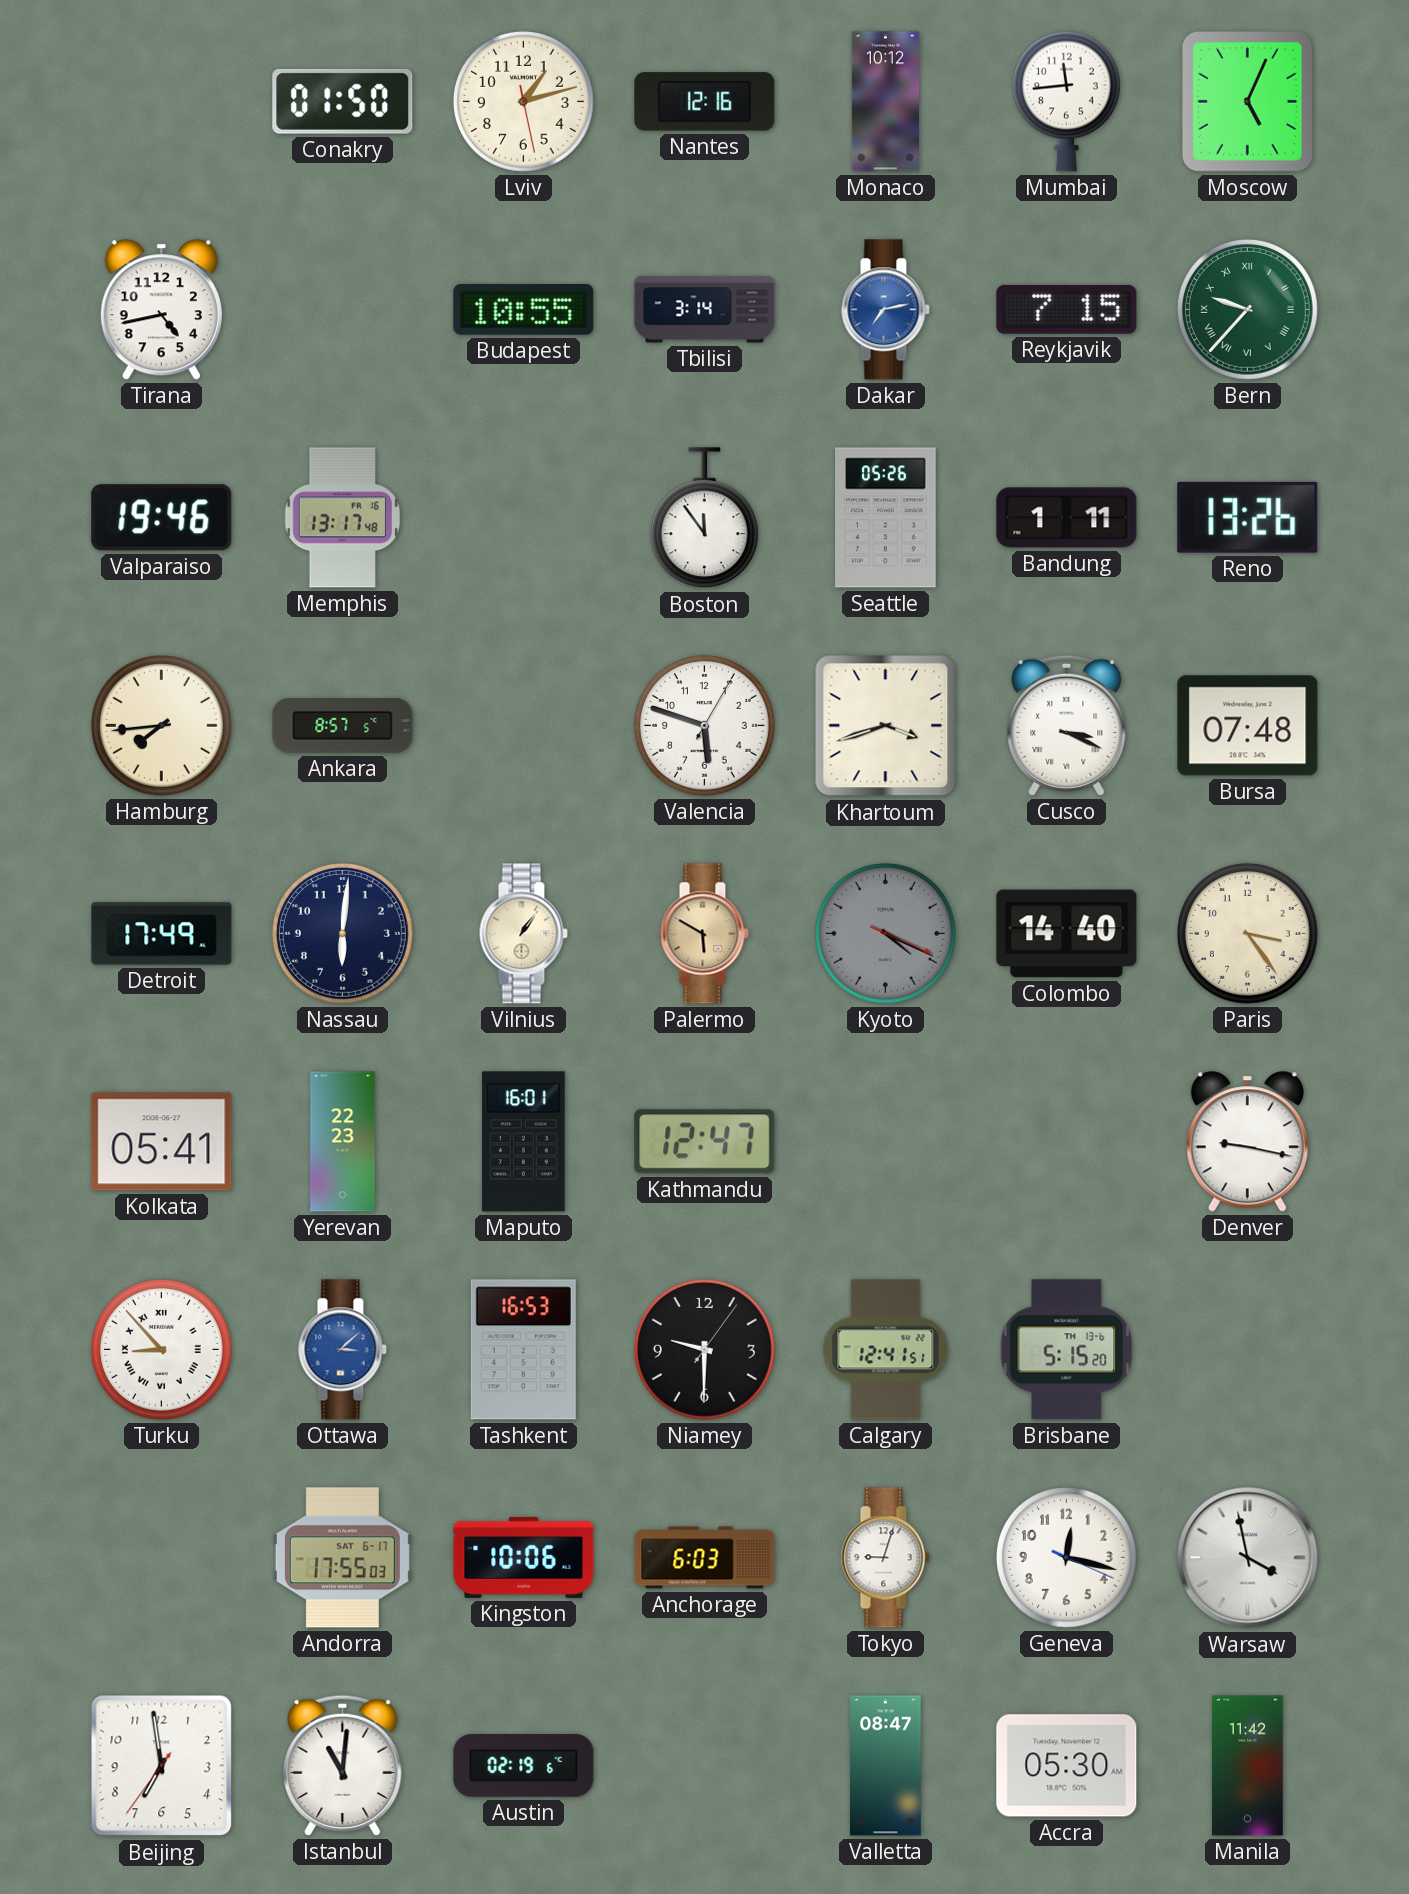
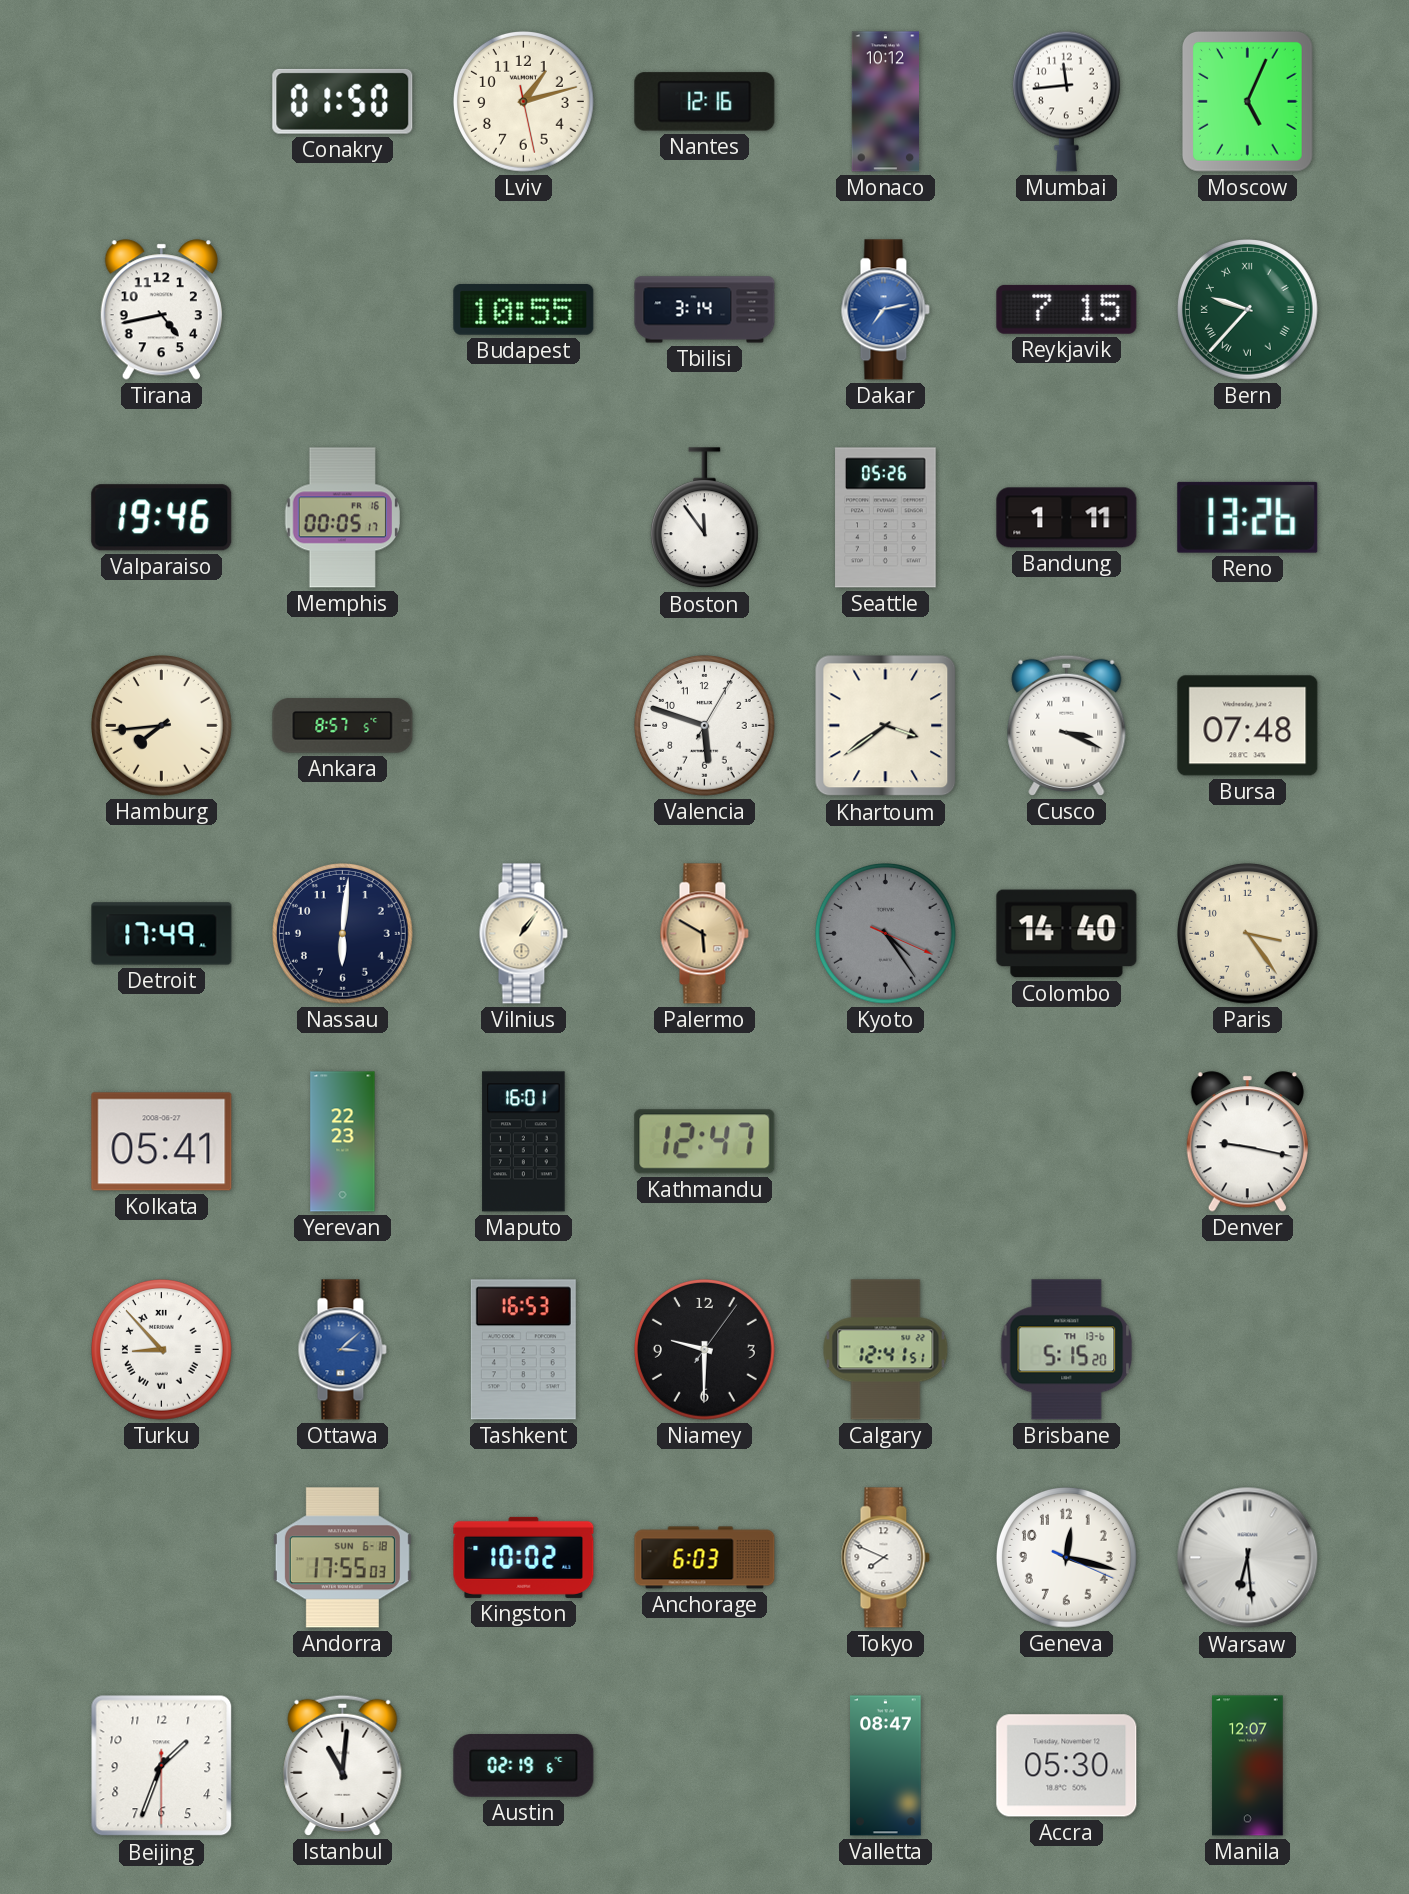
Memphis: 13:17 -> 00:05 (342, 518)
Khartoum: 3:42 -> 3:39 (886, 726)
Kyoto: 4:19 -> 4:24 (886, 934)
Andorra date: SAT 6-17 -> SUN 6-18 (342, 1558)
Kingston: 10:06 -> 10:02 (524, 1557)
Tokyo: 9:03 -> 7:49 (885, 1558)
Warsaw: 3:58 -> 6:29 (1248, 1558)
Beijing: 6:58 -> 1:33 (162, 1766)
Manila: 11:42 -> 12:07 (1248, 1766)
